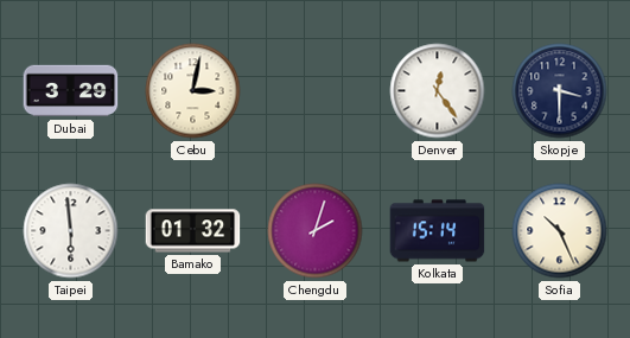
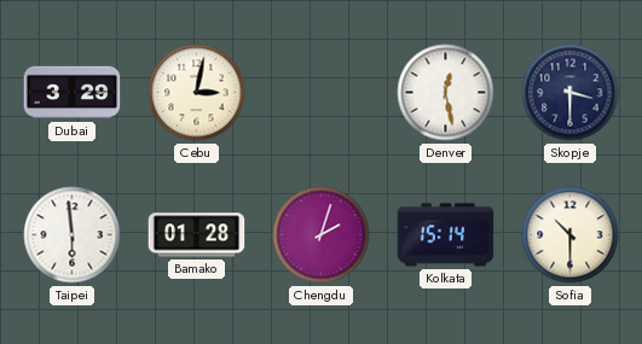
Denver: 12:24 -> 12:28 (446, 93)
Bamako: 01:32 -> 01:28 (197, 235)
Sofia: 10:26 -> 10:30 (571, 235)
